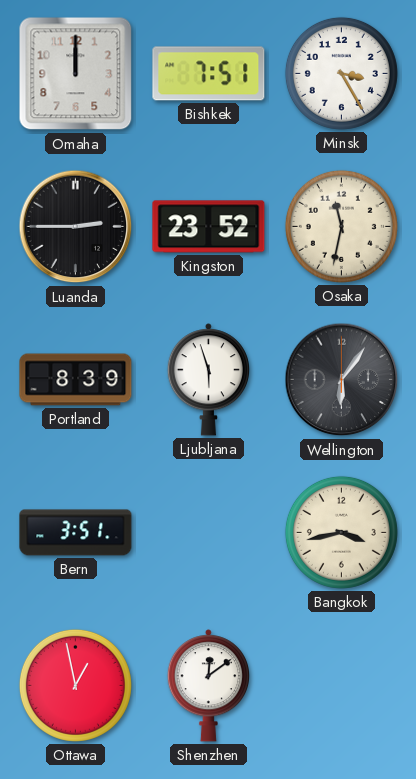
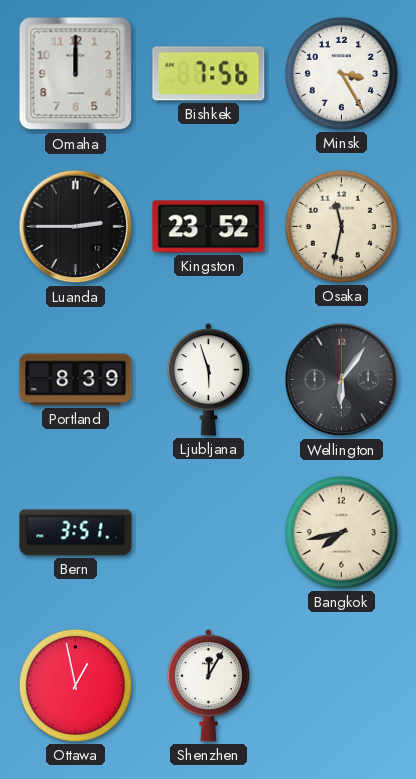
Bishkek: 7:51 -> 7:56 (209, 74)
Bangkok: 3:43 -> 7:43 (341, 532)
Shenzhen: 12:09 -> 12:05 (208, 686)
